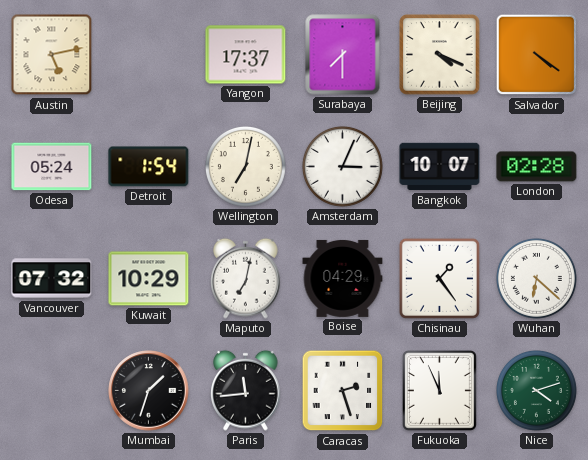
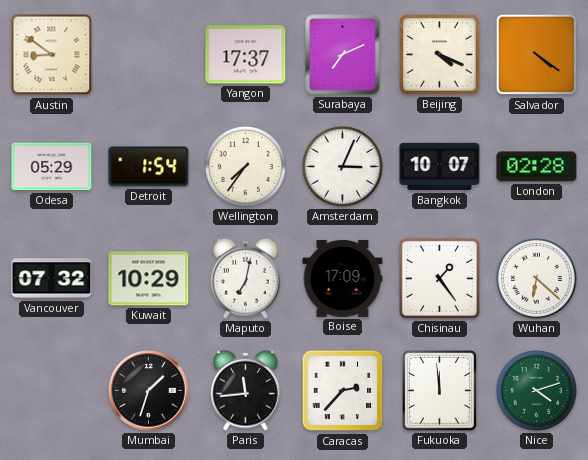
Austin: 5:13 -> 8:51 (52, 55)
Surabaya: 7:30 -> 7:11 (343, 55)
Odesa: 05:24 -> 05:29 (52, 167)
Wellington: 7:02 -> 7:36 (245, 166)
Boise: 04:29 -> 17:09 (343, 278)
Caracas: 2:27 -> 2:37 (343, 391)
Fukuoka: 11:56 -> 11:59 (439, 390)
